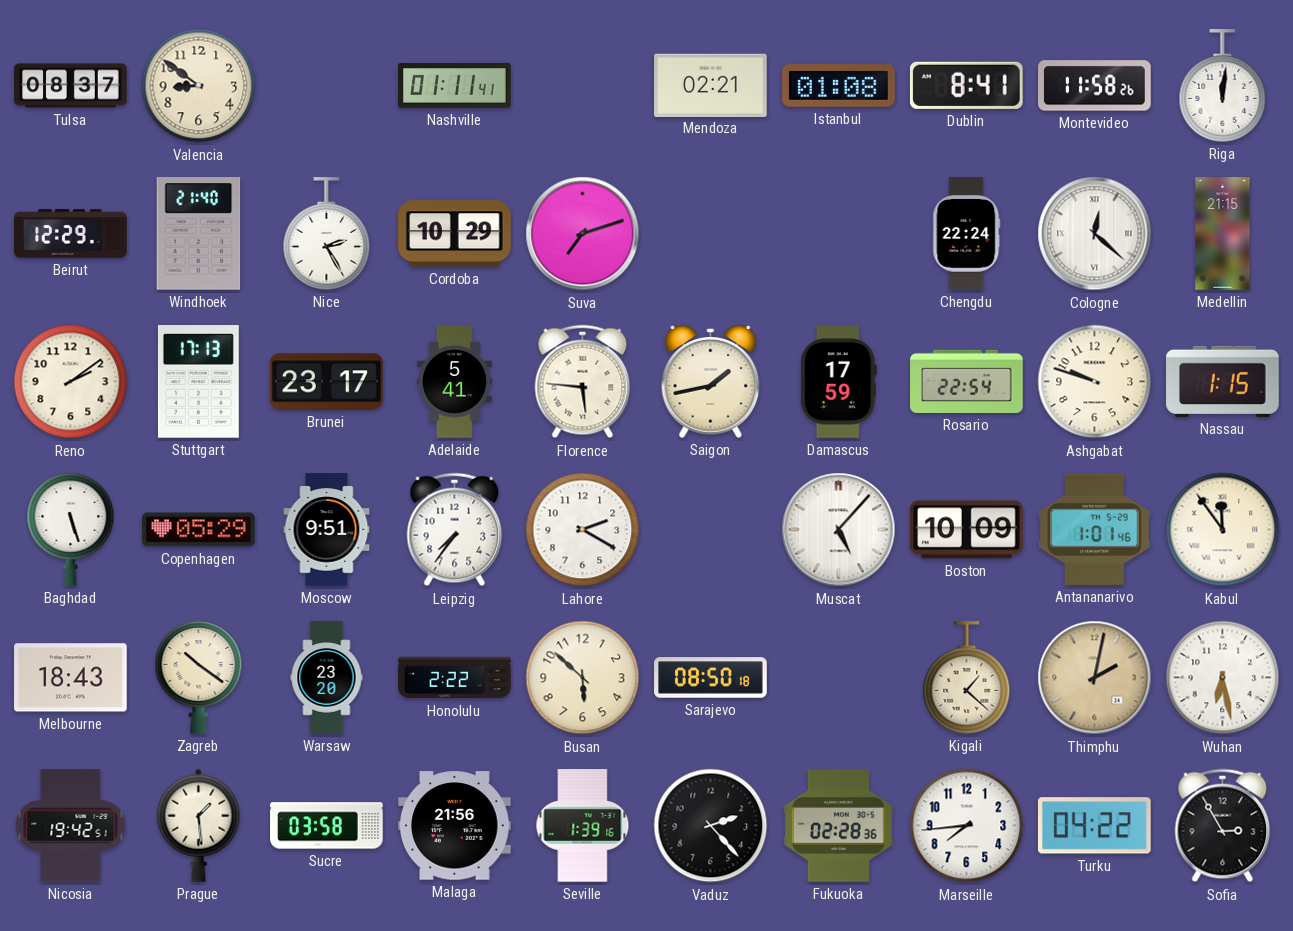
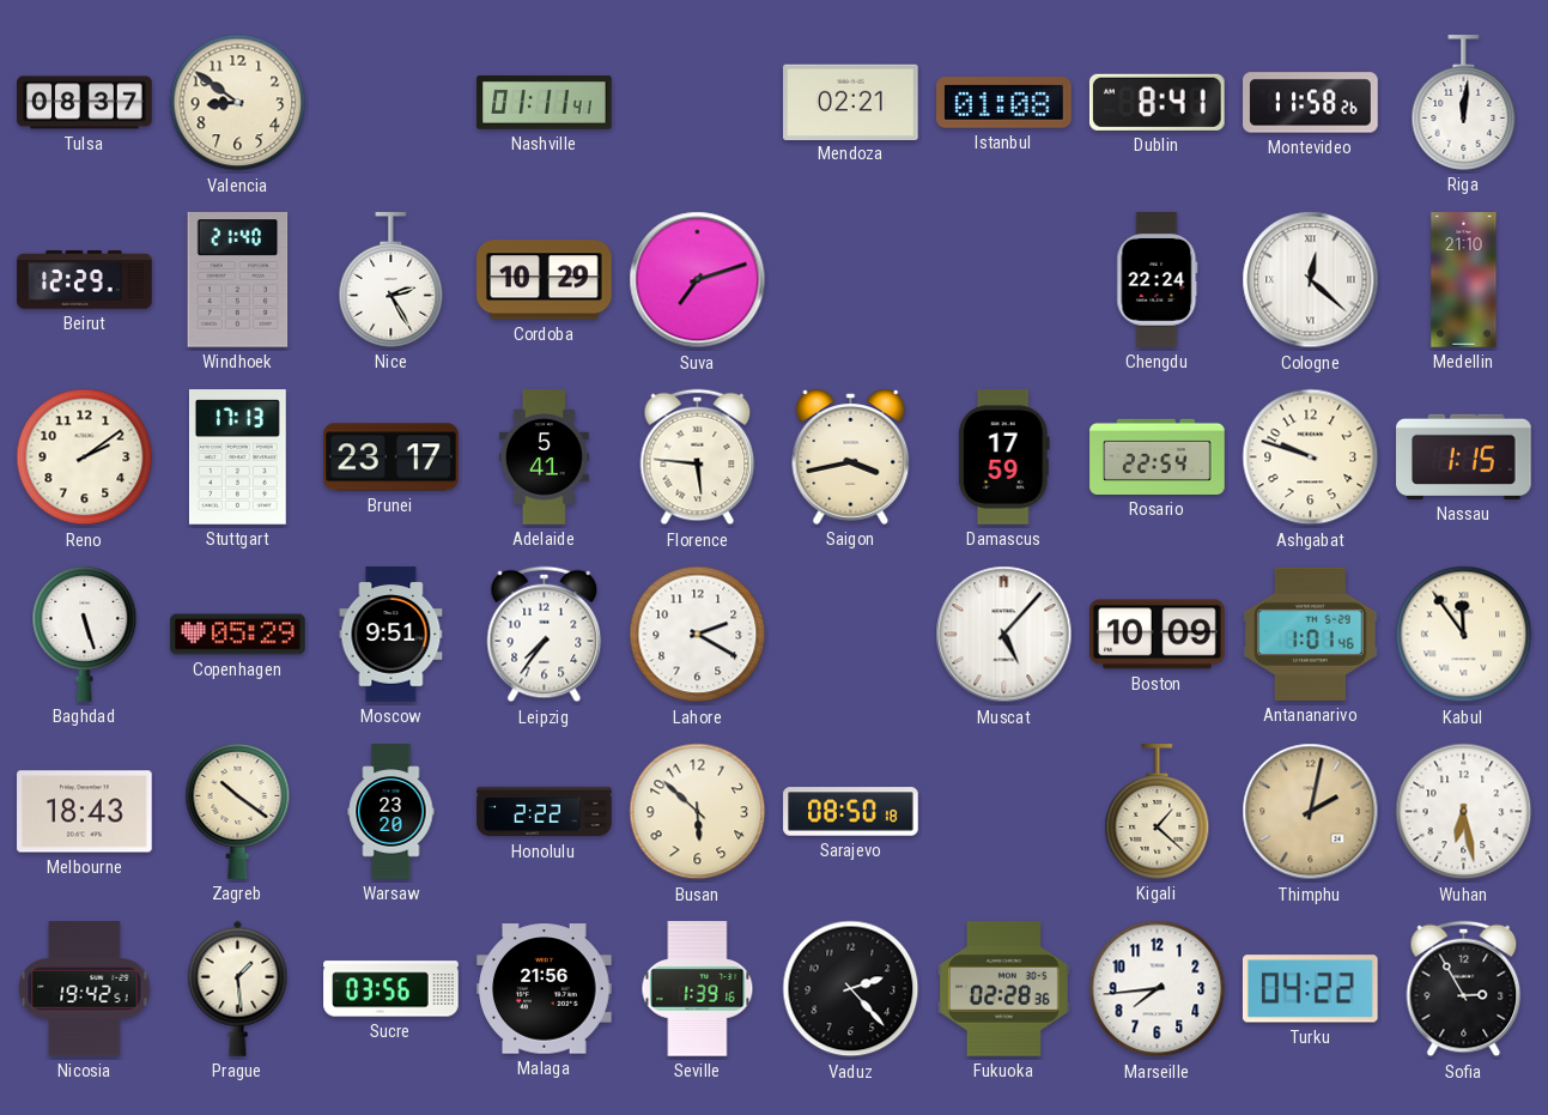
Medellin: 21:15 -> 21:10 (1464, 280)
Saigon: 1:43 -> 3:43 (851, 456)
Sucre: 03:58 -> 03:56 (391, 989)
